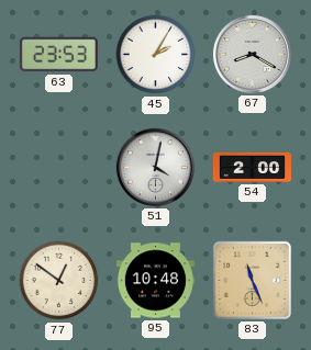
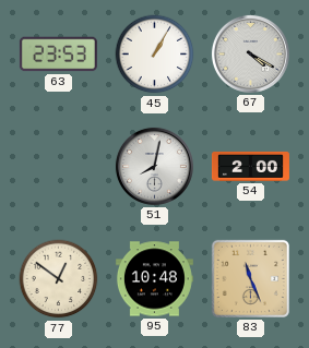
45: 2:05 -> 1:05 (155, 55)
67: 8:20 -> 4:20 (250, 53)
51: 4:02 -> 8:02 (154, 166)
